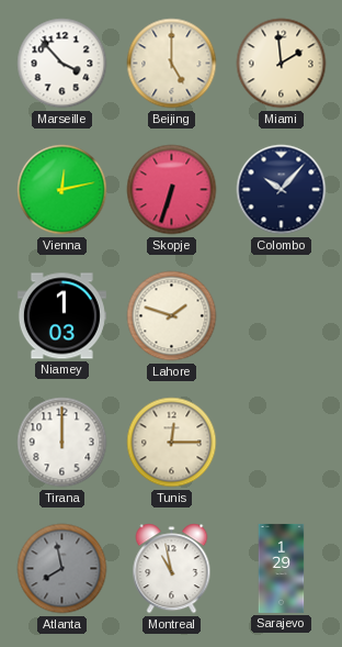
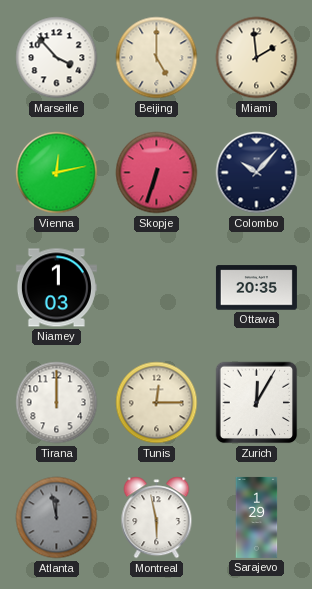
Lahore: 1:48 -> none (172, 316)
Ottawa: none -> 20:35 (256, 288)
Zurich: none -> 12:05 (257, 403)
Atlanta: 7:58 -> 11:58 (57, 518)
Montreal: 10:58 -> 5:58 (157, 518)
